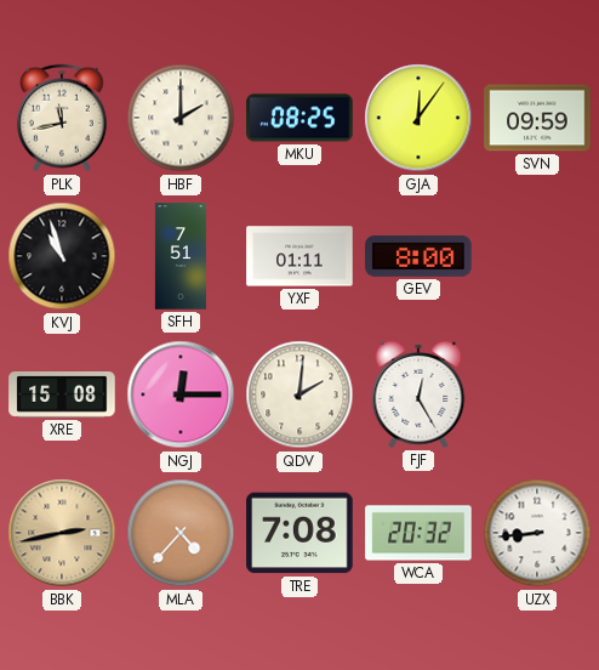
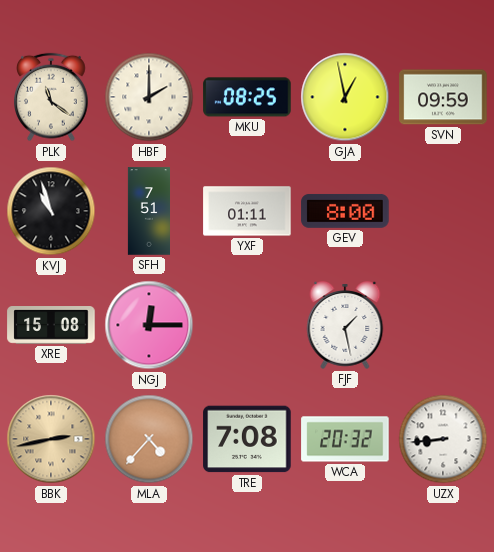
PLK: 11:43 -> 11:21 (51, 97)
GJA: 12:06 -> 12:58 (345, 97)
QDV: 2:01 -> none (299, 394)
FJF: 12:25 -> 1:28 (345, 326)
